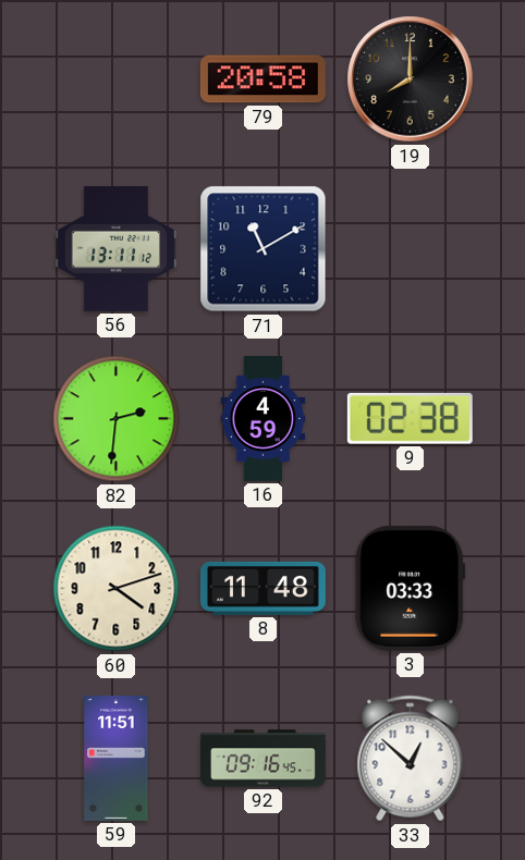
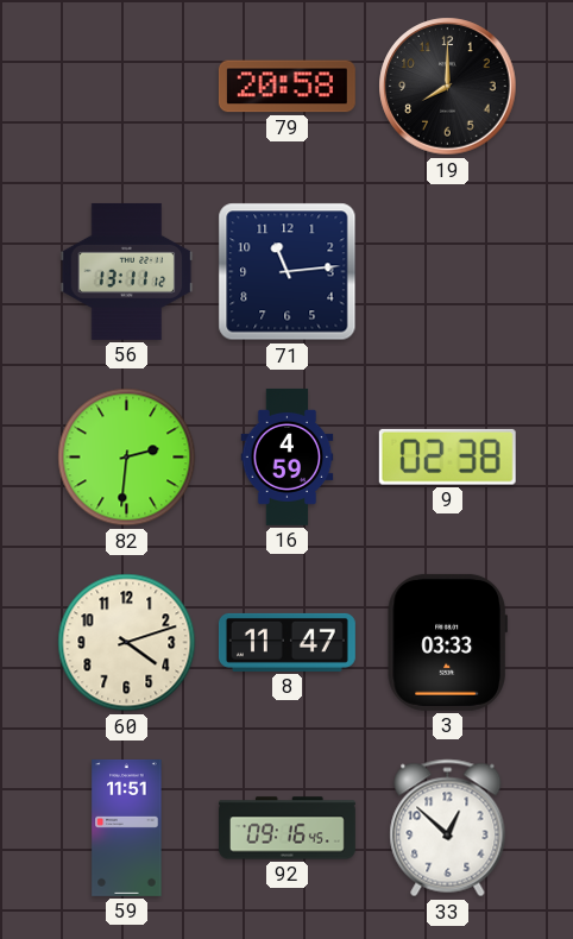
71: 11:10 -> 11:14 (288, 272)
8: 11:48 -> 11:47 (286, 642)
